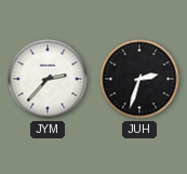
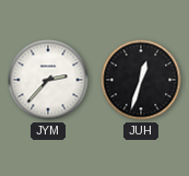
JUH: 2:33 -> 12:33 (141, 80)
